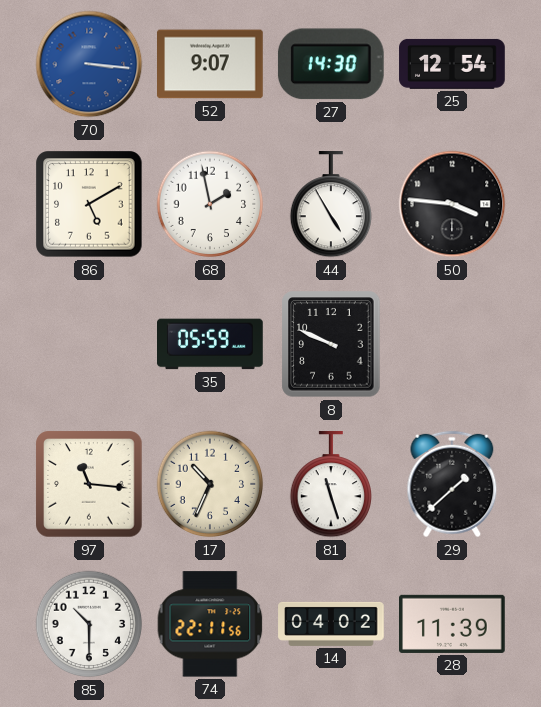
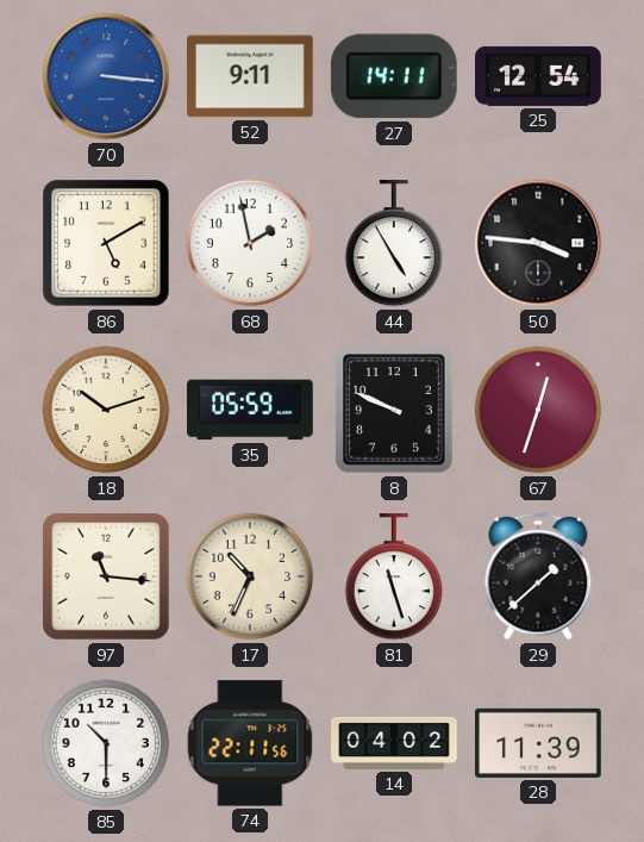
52: 9:07 -> 9:11 (251, 76)
27: 14:30 -> 14:11 (394, 76)
18: none -> 10:12 (106, 410)
67: none -> 12:33 (538, 410)
